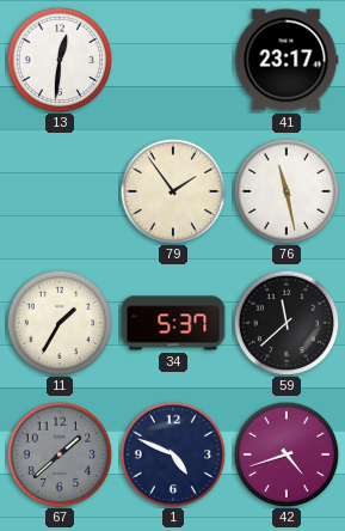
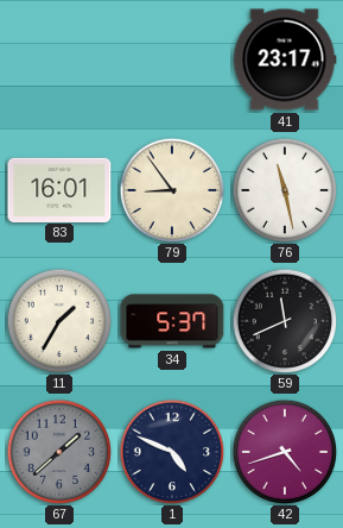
13: 12:31 -> none (60, 60)
83: none -> 16:01 (59, 189)
79: 1:54 -> 8:54 (172, 190)
59: 11:38 -> 11:41 (285, 321)
